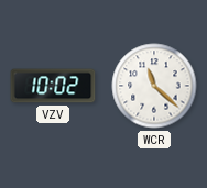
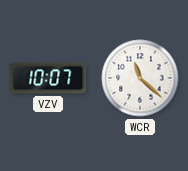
VZV: 10:02 -> 10:07 (48, 78)
